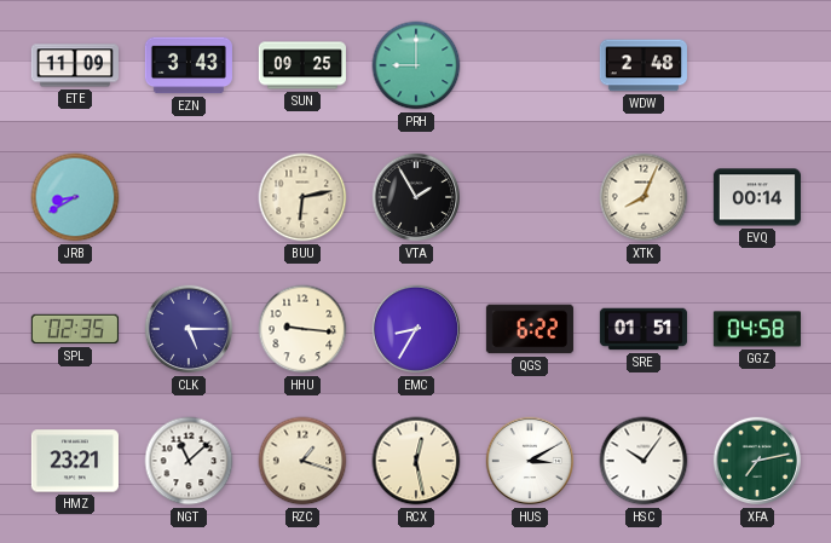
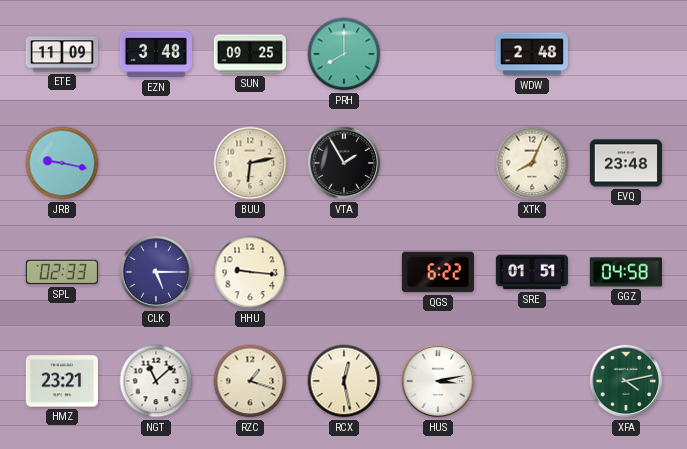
EZN: 3:43 -> 3:48 (156, 54)
PRH: 9:00 -> 8:00 (344, 54)
JRB: 8:40 -> 9:17 (62, 163)
EVQ: 00:14 -> 23:48 (626, 163)
SPL: 02:35 -> 02:33 (62, 272)
EMC: 8:35 -> none (416, 329)
HUS: 3:10 -> 3:13 (438, 381)
HSC: 10:06 -> none (644, 461)
XFA: 7:13 -> 4:13 (626, 381)
